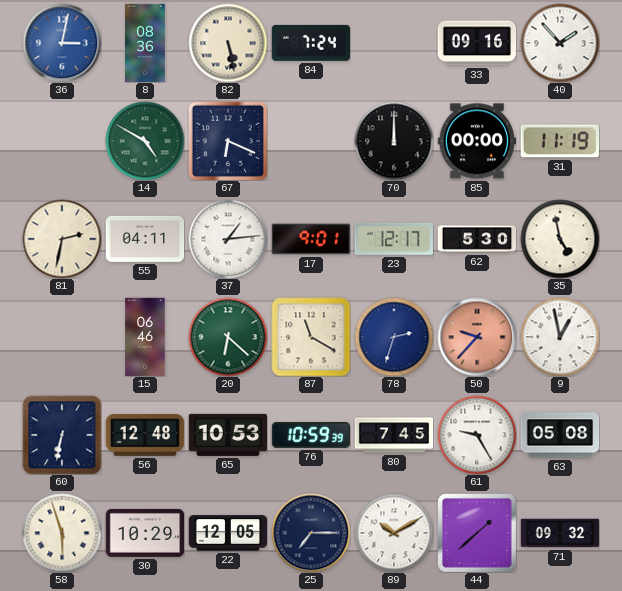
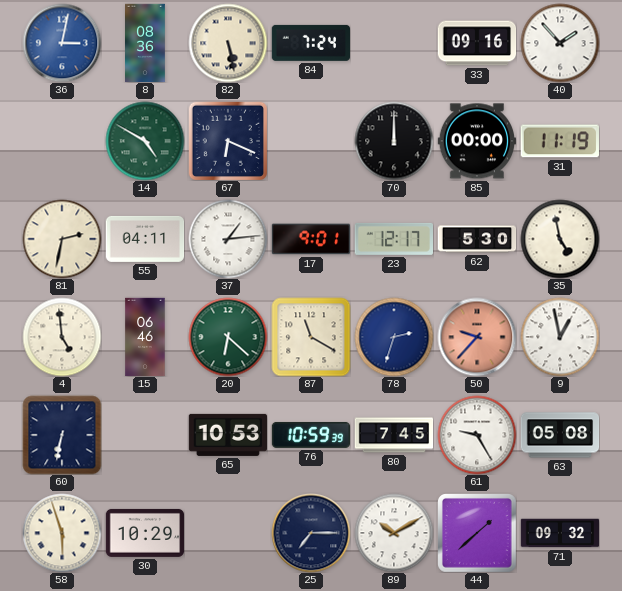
4: none -> 4:59 (62, 337)
56: 12:48 -> none (145, 436)
22: 12:05 -> none (228, 533)
